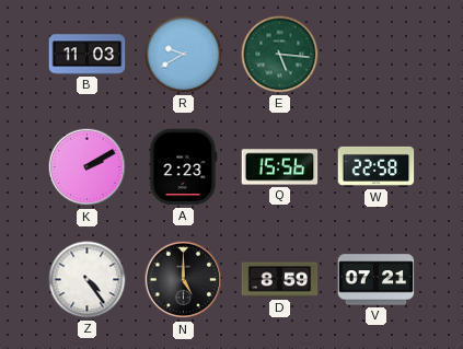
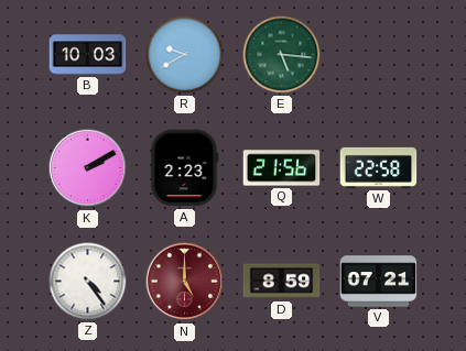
B: 11:03 -> 10:03 (88, 55)
Q: 15:56 -> 21:56 (282, 168)
N dial: black -> burgundy (185, 282)
